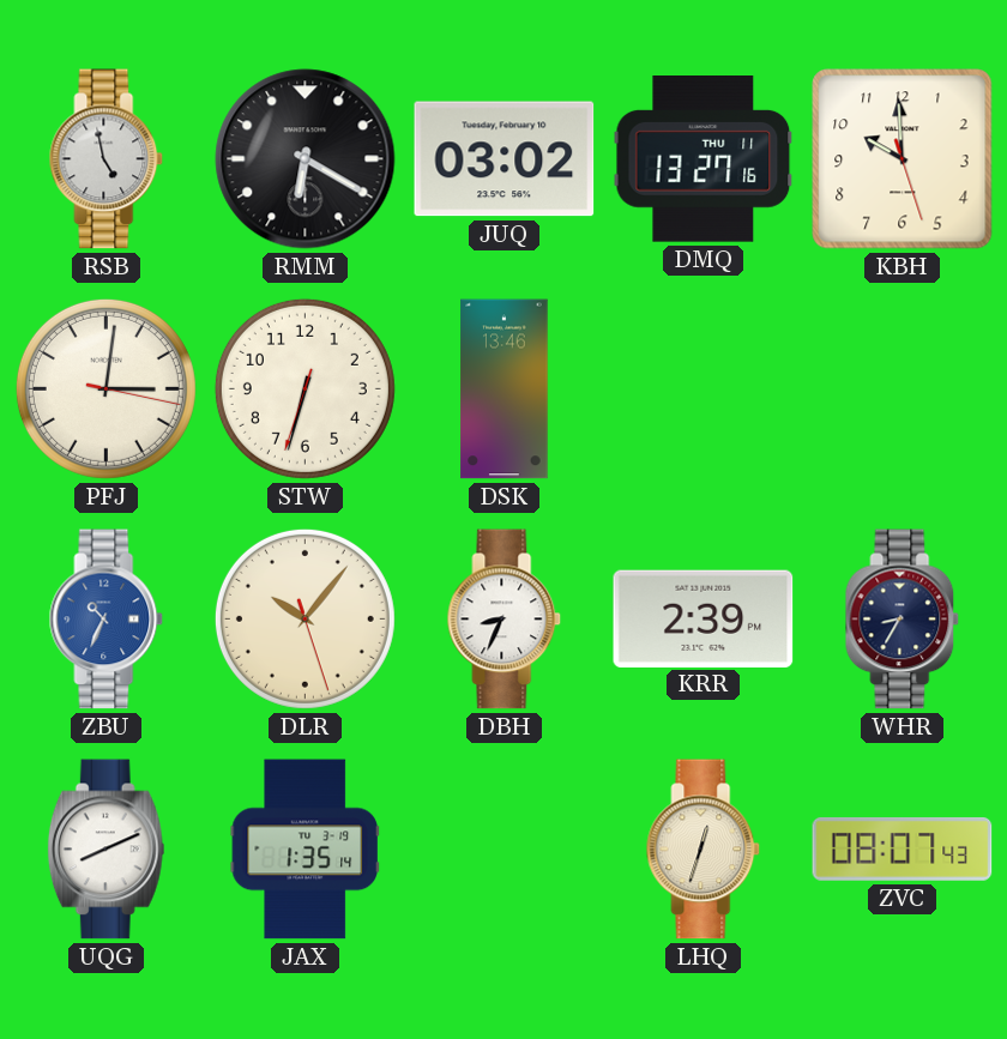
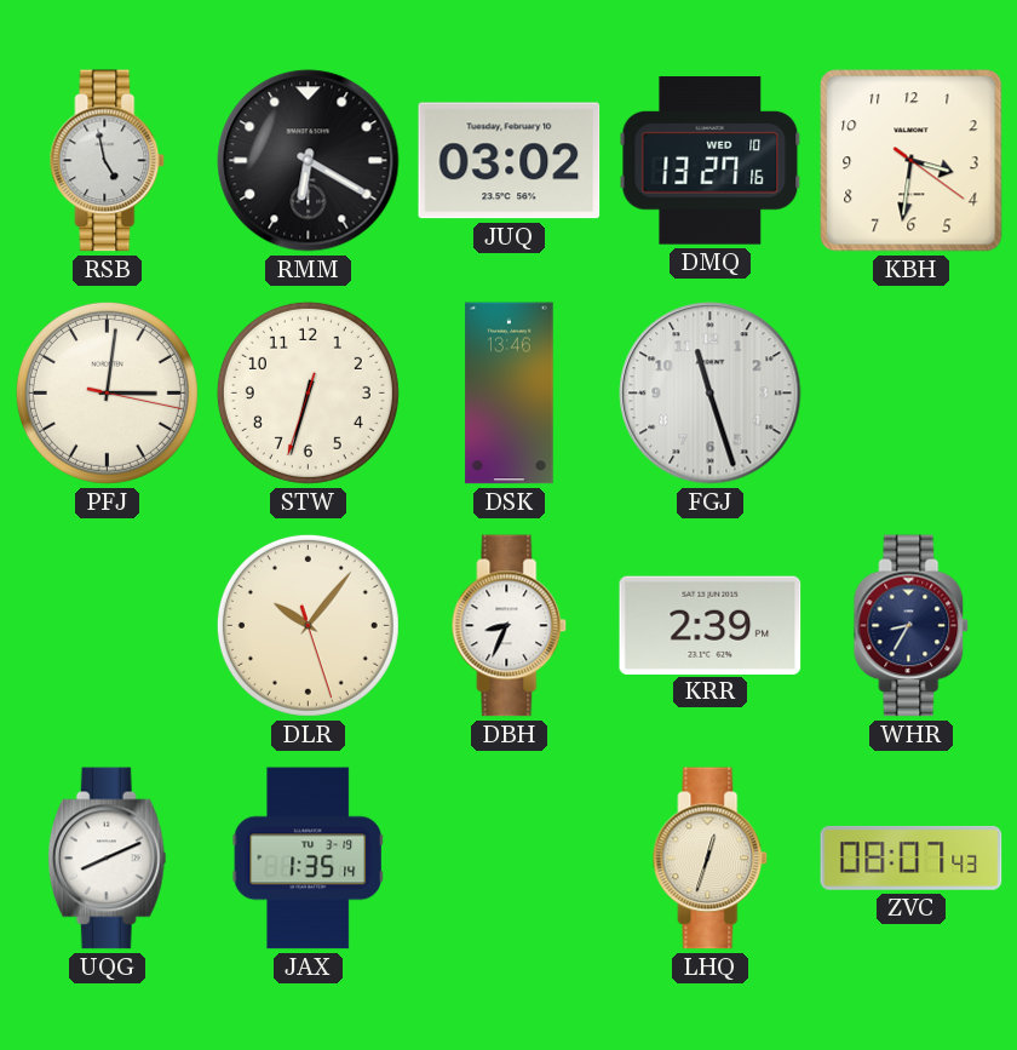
DMQ date: THU 11 -> WED 10 (711, 161)
KBH: 9:59 -> 3:31 (912, 161)
FGJ: none -> 11:27 (711, 394)
ZBU: 10:34 -> none (107, 620)
